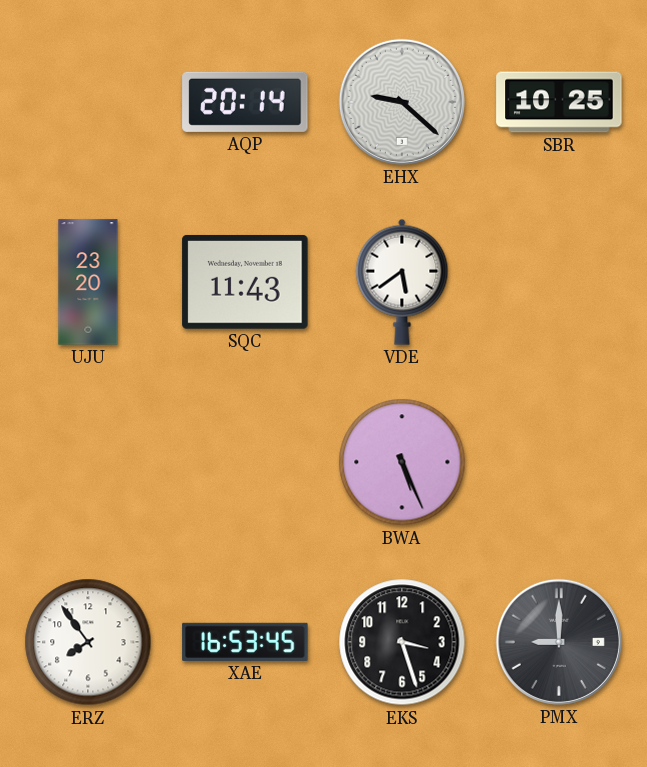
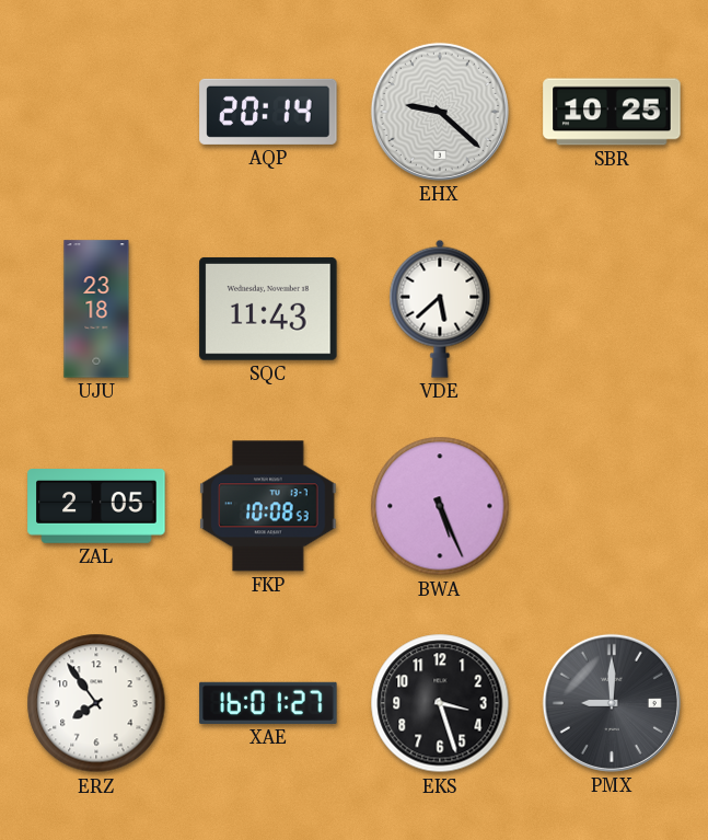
UJU: 23:20 -> 23:18 (96, 309)
VDE: 5:39 -> 5:38 (440, 309)
ZAL: none -> 2:05 (96, 507)
FKP: none -> 10:08 (268, 506)
XAE: 16:53 -> 16:01 (268, 703)
